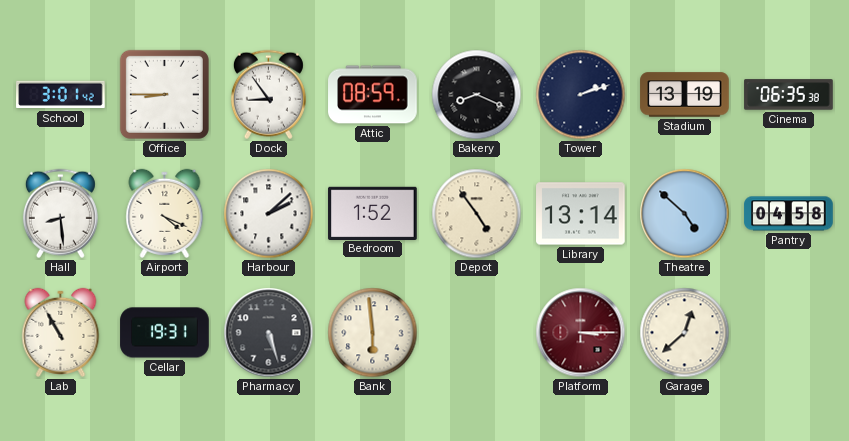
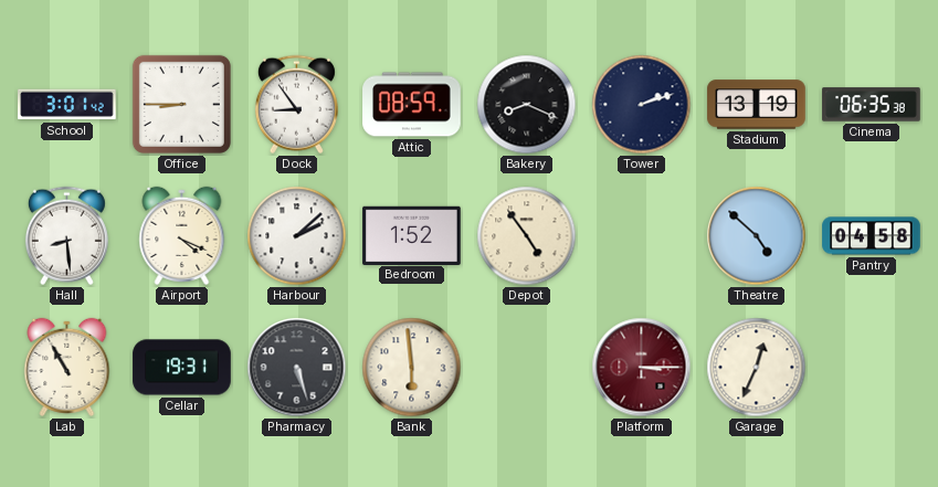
Library: 13:14 -> none (581, 214)
Garage: 12:38 -> 12:34 (757, 368)
